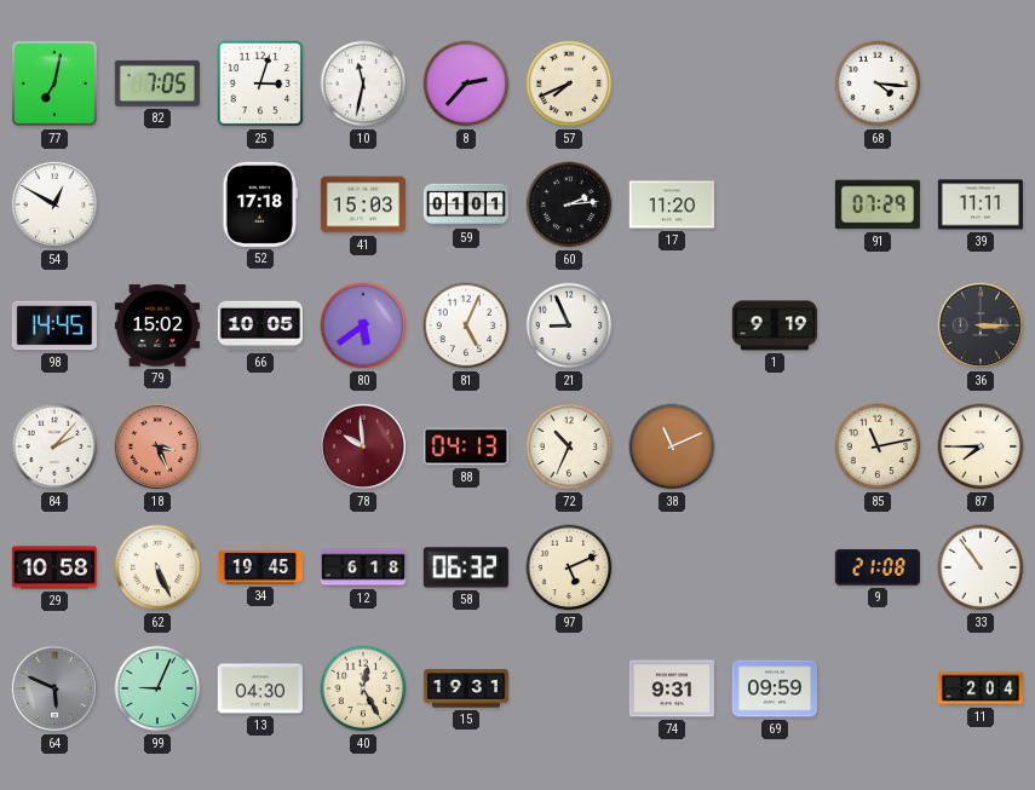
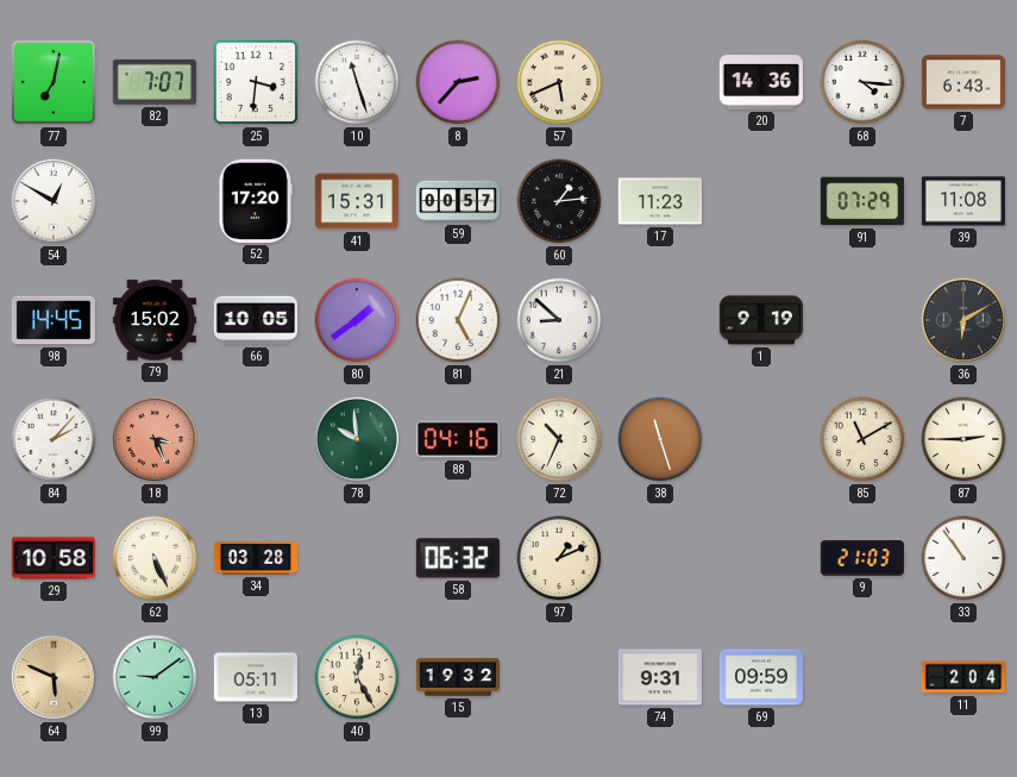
82: 7:05 -> 7:07 (155, 82)
25: 3:03 -> 3:31 (256, 82)
10: 11:32 -> 11:27 (357, 82)
57: 7:41 -> 5:41 (559, 82)
20: none -> 14:36 (761, 82)
7: none -> 6:43 (963, 82)
52: 17:18 -> 17:20 (255, 201)
41: 15:03 -> 15:31 (357, 201)
59: 01:01 -> 00:57 (457, 201)
60: 2:14 -> 1:14 (559, 201)
17: 11:20 -> 11:23 (660, 201)
39: 11:11 -> 11:08 (963, 201)
80: 5:39 -> 1:39 (357, 320)
21: 8:56 -> 8:52 (559, 320)
36: 3:15 -> 6:10 (963, 320)
78 dial: burgundy -> green (357, 439)
88: 04:13 -> 04:16 (458, 439)
38: 11:11 -> 11:27 (660, 439)
85: 11:13 -> 11:10 (862, 439)
87: 7:45 -> 2:45 (963, 439)
34: 19:45 -> 03:28 (256, 558)
12: 6:18 -> none (362, 567)
97: 5:11 -> 1:11 (559, 558)
9: 21:08 -> 21:03 (862, 558)
64 dial: grey -> champagne (54, 677)
99: 9:04 -> 9:09 (155, 677)
13: 04:30 -> 05:11 (256, 677)
15: 19:31 -> 19:32 (457, 677)
